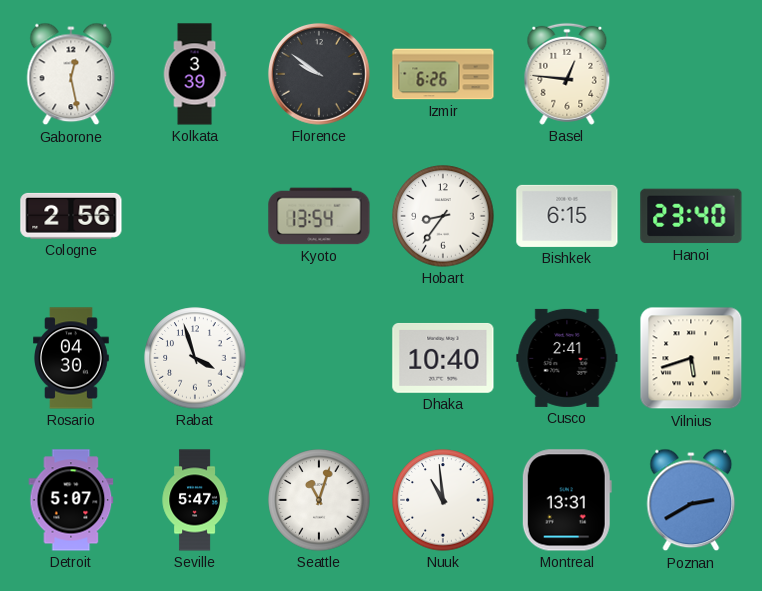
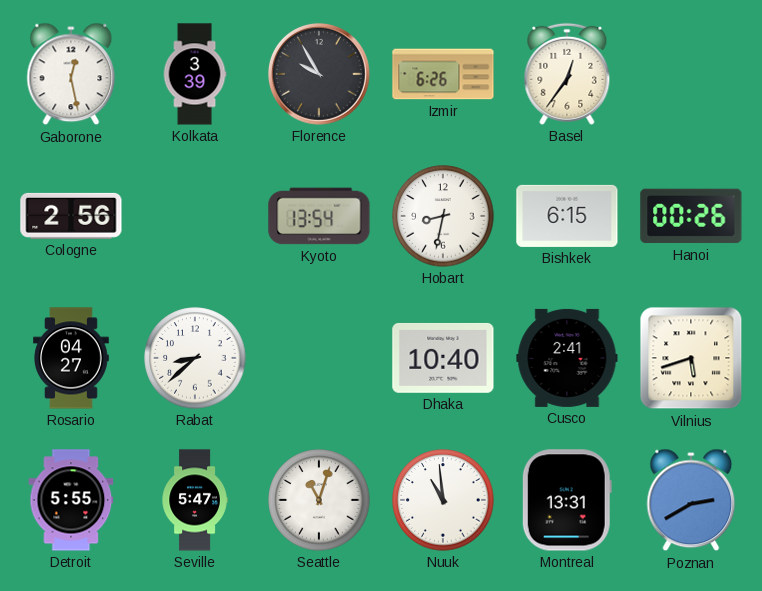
Florence: 9:51 -> 9:55 (319, 74)
Basel: 12:46 -> 12:36 (567, 74)
Hobart: 8:36 -> 8:32 (443, 216)
Hanoi: 23:40 -> 00:26 (691, 216)
Rosario: 04:30 -> 04:27 (72, 358)
Rabat: 3:57 -> 8:38 (195, 358)
Detroit: 5:07 -> 5:55 (71, 500)
